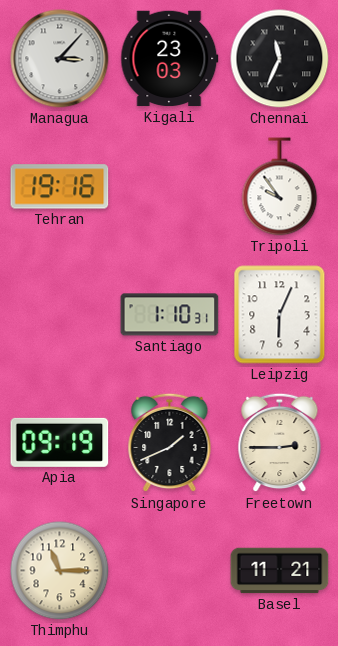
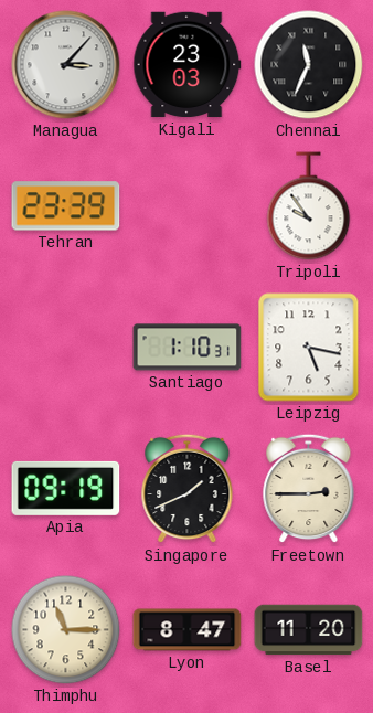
Tehran: 19:16 -> 23:39 (66, 206)
Leipzig: 6:04 -> 5:17 (309, 348)
Lyon: none -> 8:47 (188, 630)
Basel: 11:21 -> 11:20 (309, 630)
